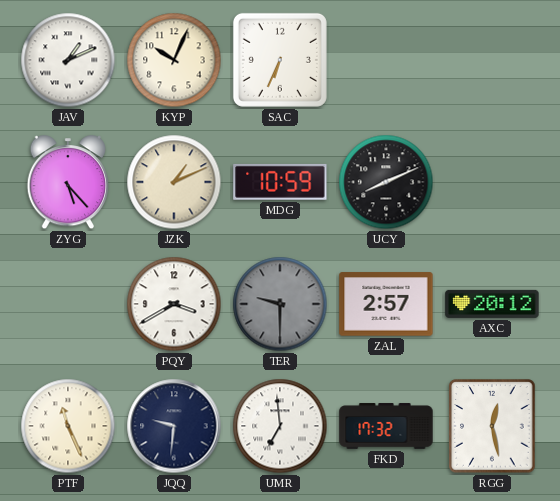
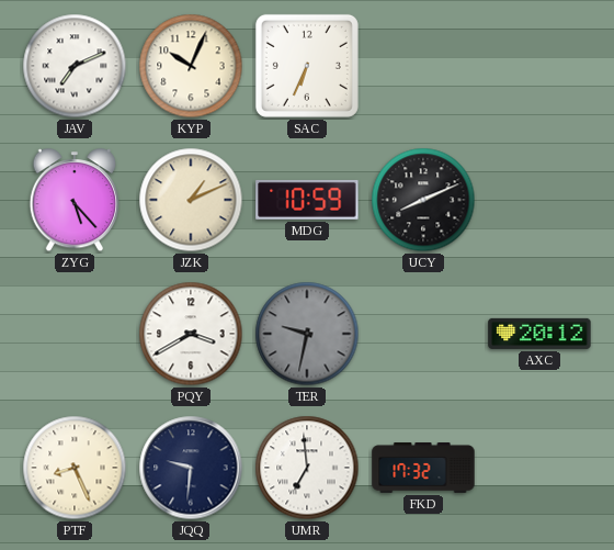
JAV: 1:11 -> 7:11 (75, 66)
TER: 9:30 -> 9:32 (307, 334)
ZAL: 2:57 -> none (386, 304)
PTF: 11:26 -> 8:26 (75, 468)
RGG: 12:28 -> none (492, 426)
